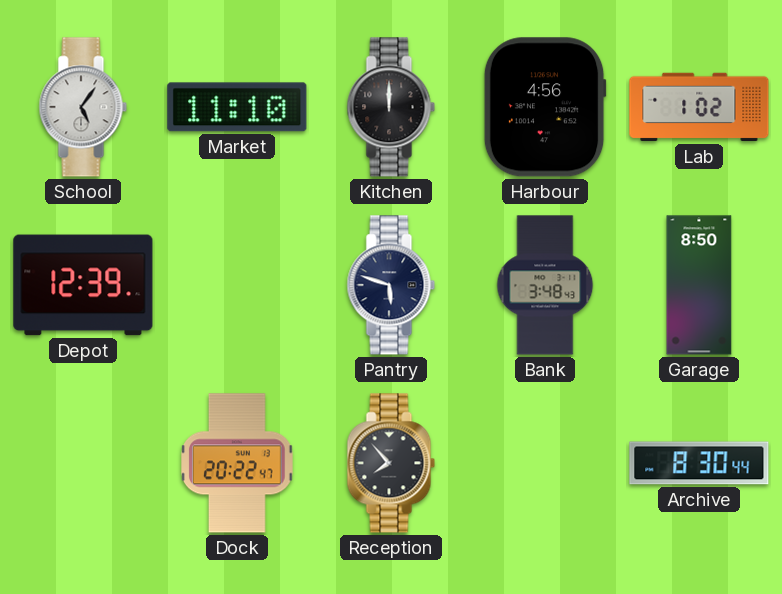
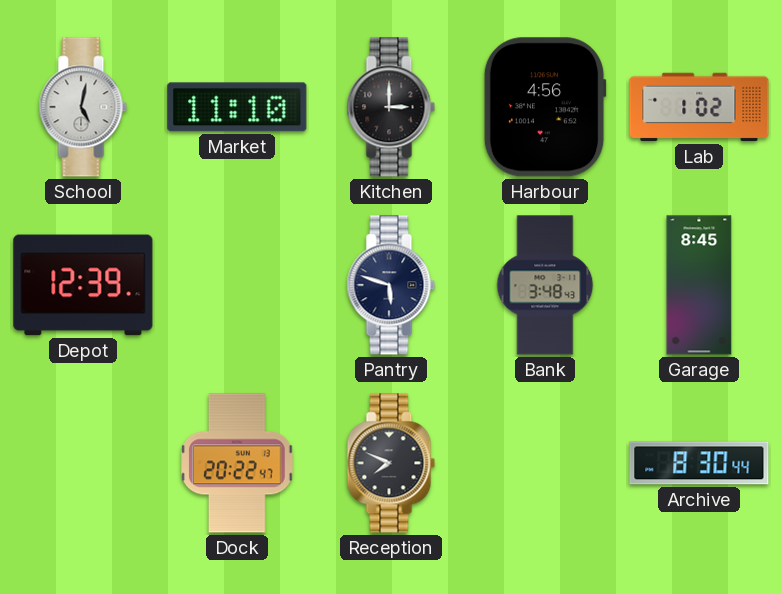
School: 5:06 -> 5:02 (83, 107)
Kitchen: 12:00 -> 3:00 (391, 107)
Garage: 8:50 -> 8:45 (699, 285)
Reception: 7:53 -> 7:49 (391, 463)
